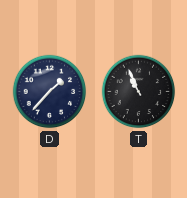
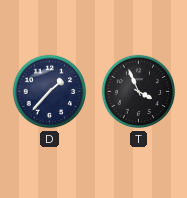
T: 10:56 -> 3:56 (139, 92)
